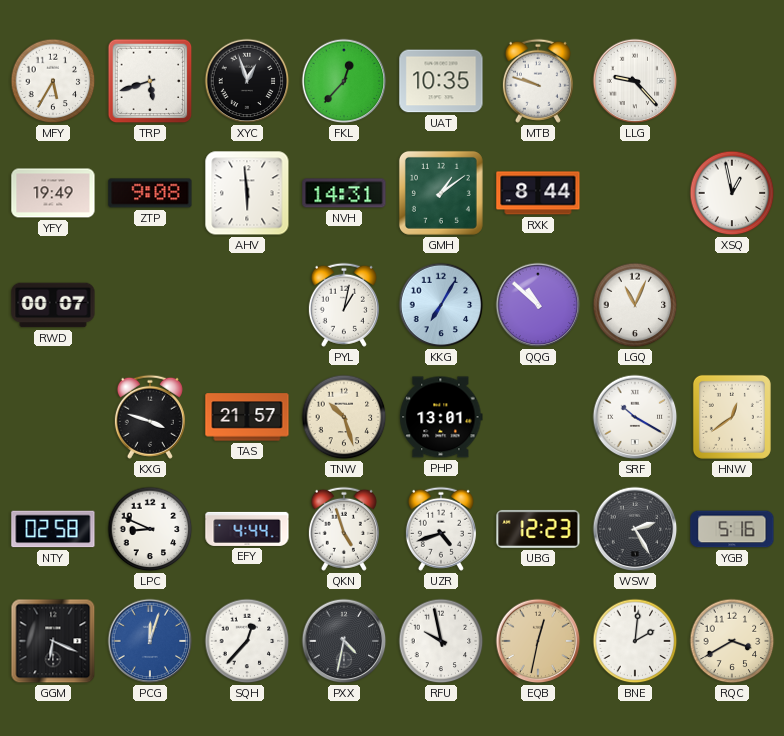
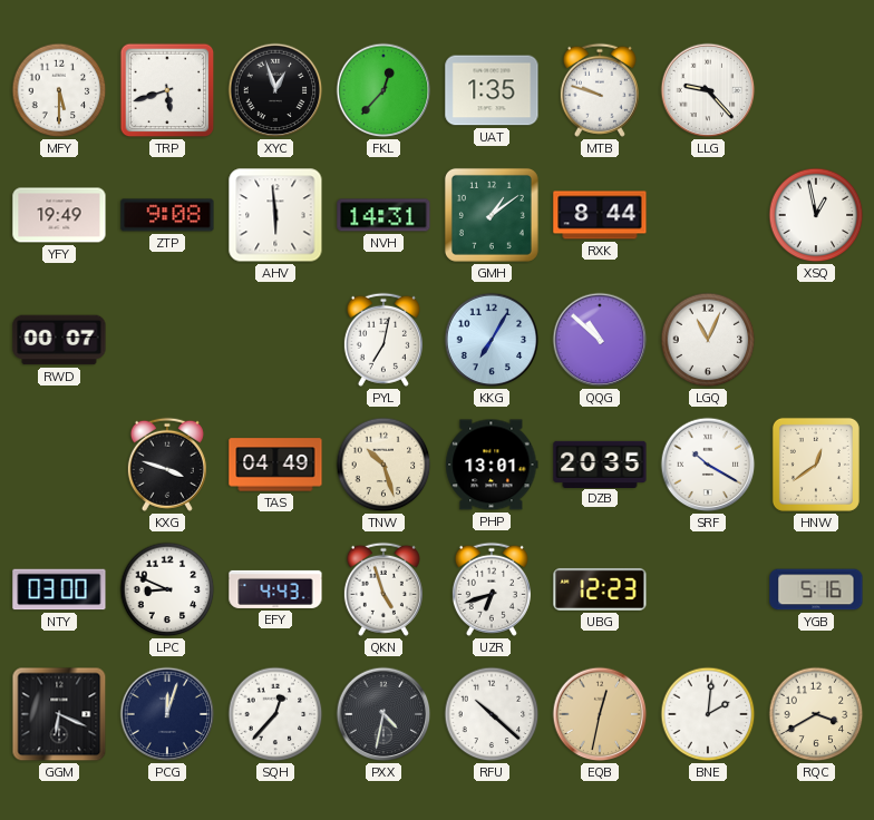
MFY: 5:35 -> 5:30 (59, 90)
UAT: 10:35 -> 1:35 (492, 90)
PYL: 1:02 -> 7:02 (383, 340)
TAS: 21:57 -> 04:49 (275, 465)
DZB: none -> 20:35 (600, 463)
NTY: 02:58 -> 03:00 (59, 589)
EFY: 4:44 -> 4:43 (275, 589)
UZR: 4:42 -> 6:42 (492, 589)
WSW: 2:25 -> none (635, 529)
PCG dial: blue -> navy (167, 714)
RFU: 9:58 -> 10:22 (492, 714)
